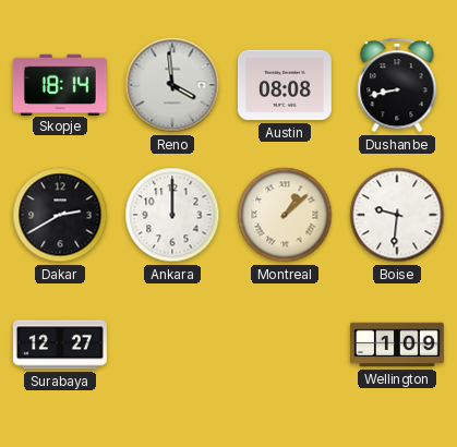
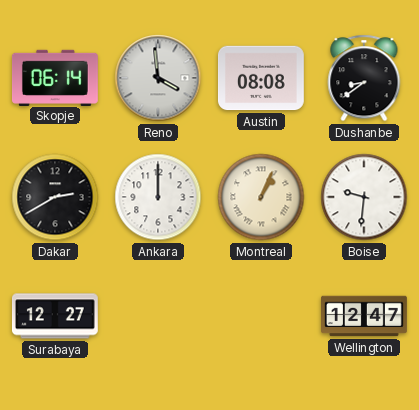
Skopje: 18:14 -> 06:14 (55, 77)
Dushanbe: 8:43 -> 8:39 (364, 78)
Montreal: 1:08 -> 1:04 (261, 197)
Wellington: 1:09 -> 12:47 (365, 316)
